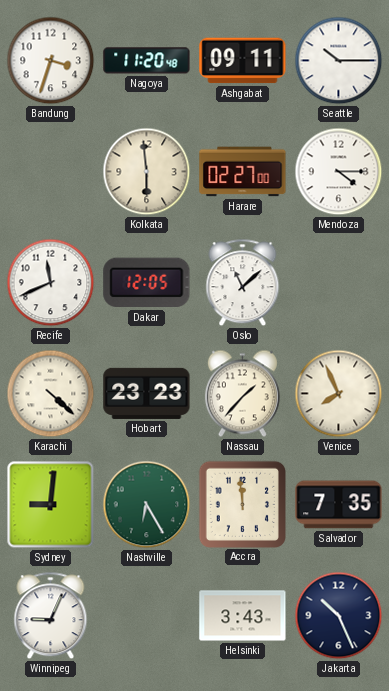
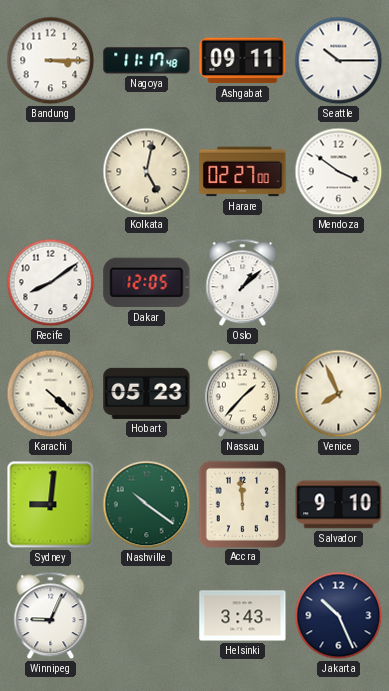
Bandung: 3:33 -> 3:15 (51, 61)
Nagoya: 11:20 -> 11:17 (147, 61)
Kolkata: 5:59 -> 5:02 (147, 172)
Mendoza: 4:15 -> 3:51 (339, 172)
Recife: 11:41 -> 8:09 (51, 283)
Oslo: 11:08 -> 1:08 (243, 283)
Hobart: 23:23 -> 05:23 (147, 393)
Nashville: 6:25 -> 10:21 (147, 505)
Salvador: 7:35 -> 9:10 (339, 505)
